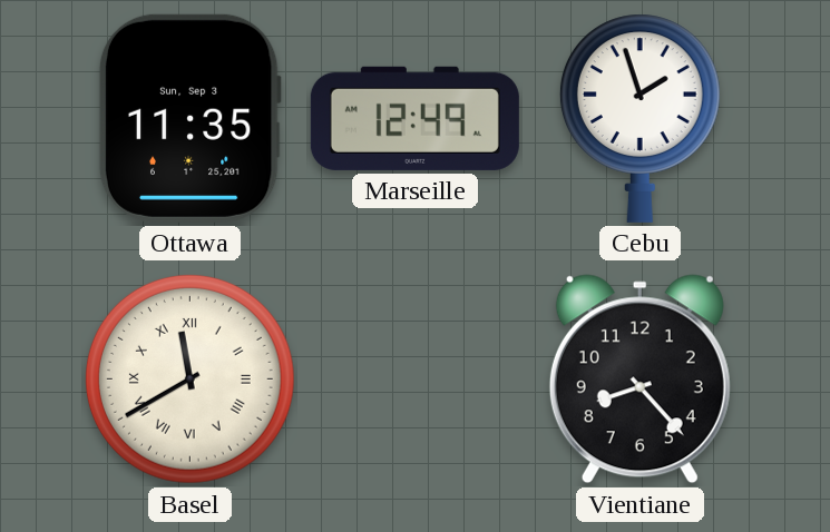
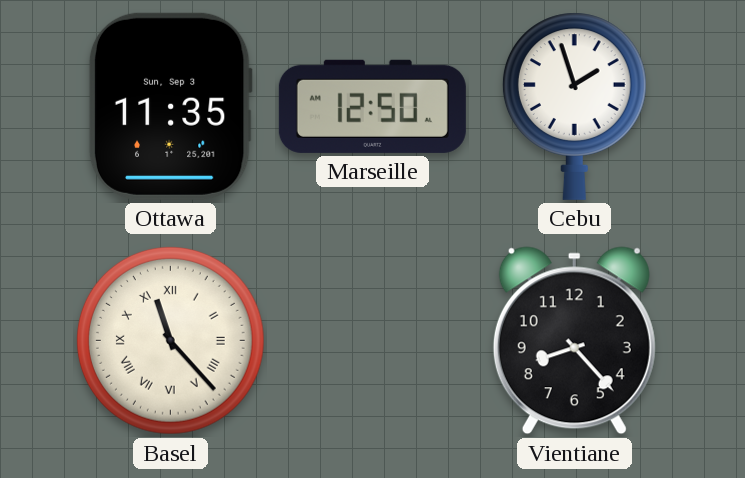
Marseille: 12:49 -> 12:50 (372, 106)
Basel: 11:40 -> 11:23 (170, 340)
